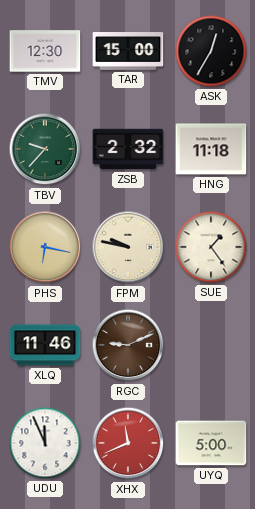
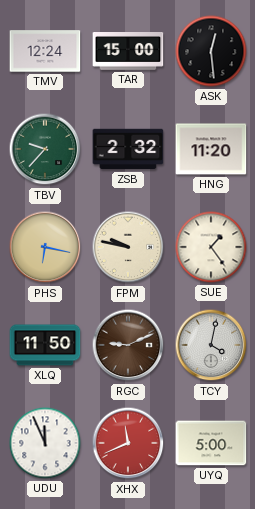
TMV: 12:30 -> 12:24 (45, 51)
ASK: 12:35 -> 12:29 (211, 51)
HNG: 11:18 -> 11:20 (211, 149)
XLQ: 11:46 -> 11:50 (45, 345)
TCY: none -> 4:02 (211, 345)
